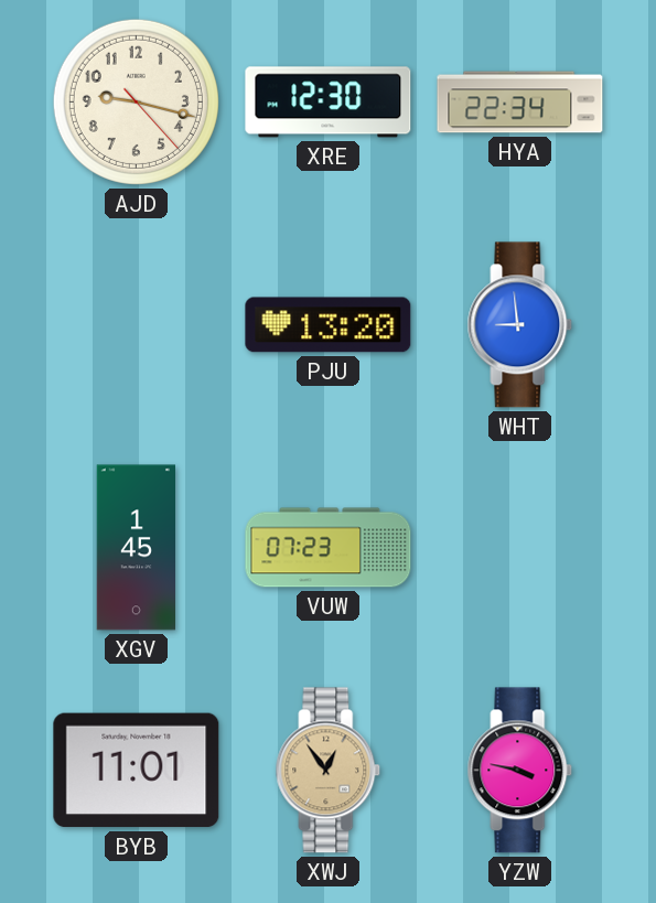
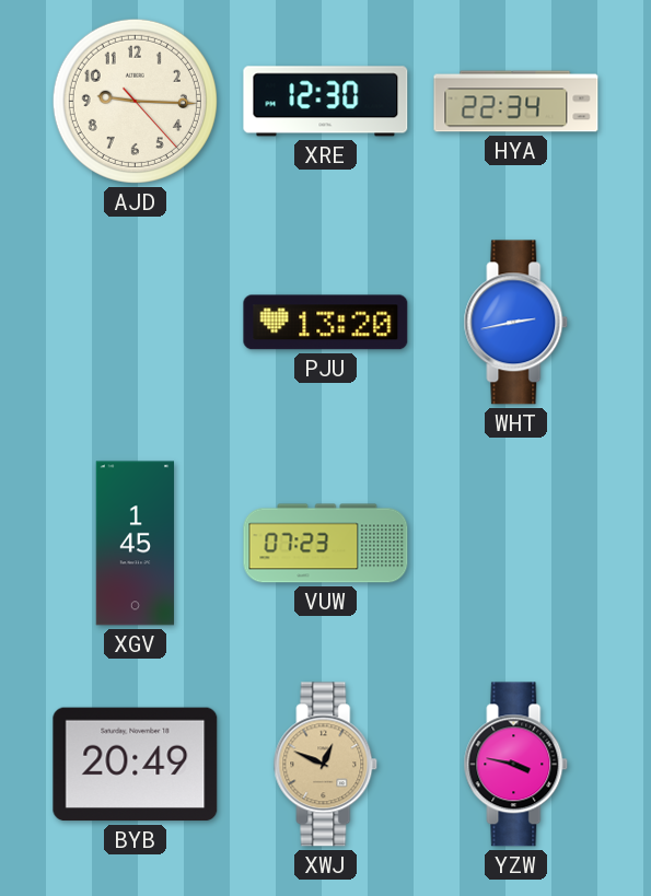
AJD: 9:17 -> 9:15 (135, 101)
WHT: 8:59 -> 2:43 (516, 323)
BYB: 11:01 -> 20:49 (136, 765)
XWJ: 12:54 -> 12:49 (326, 765)
